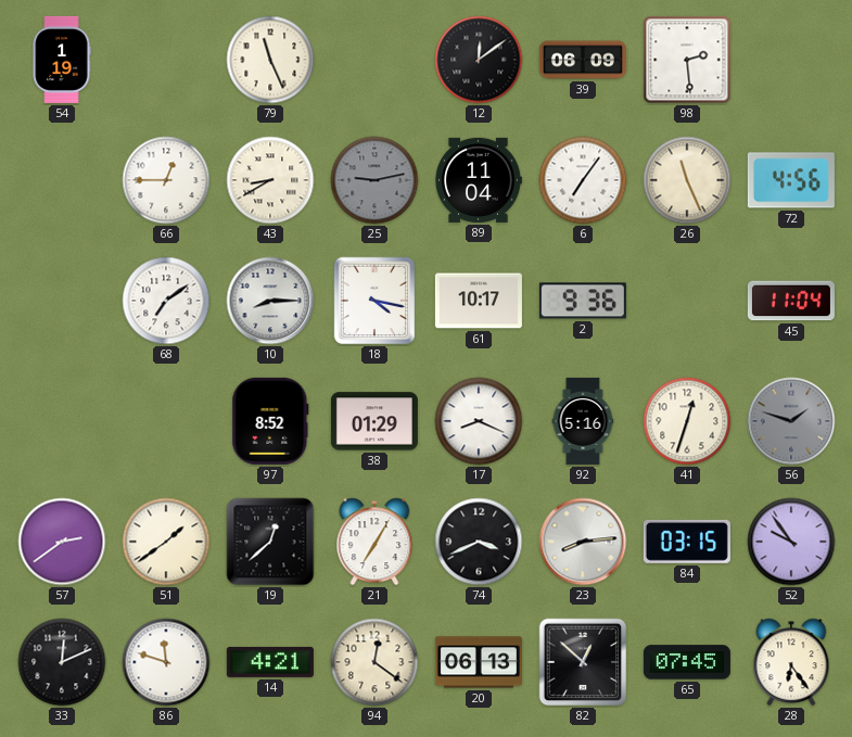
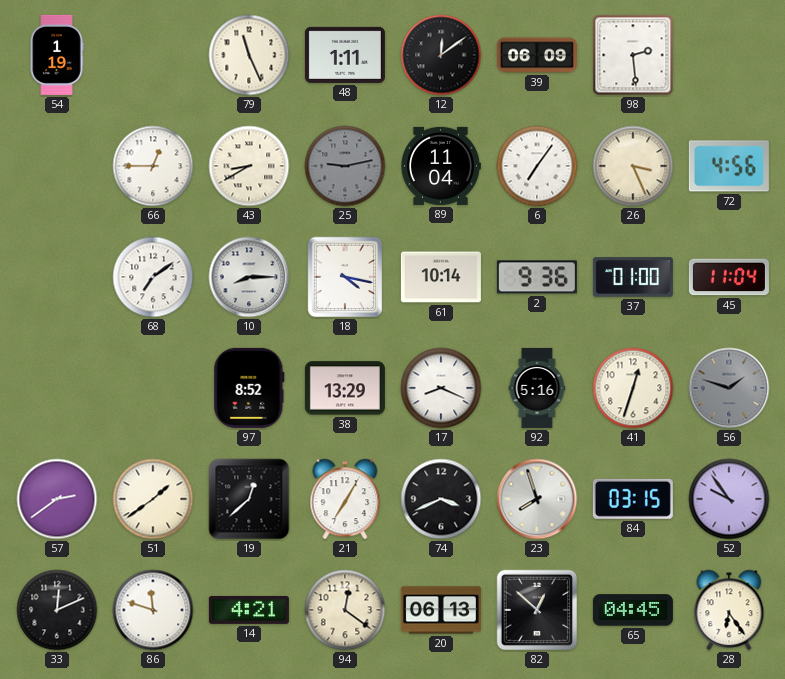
48: none -> 1:11 (345, 55)
26: 11:26 -> 3:26 (633, 166)
61: 10:17 -> 10:14 (441, 277)
37: none -> 01:00 (633, 277)
38: 01:29 -> 13:29 (345, 388)
23: 8:14 -> 7:57 (537, 499)
65: 07:45 -> 04:45 (633, 610)
